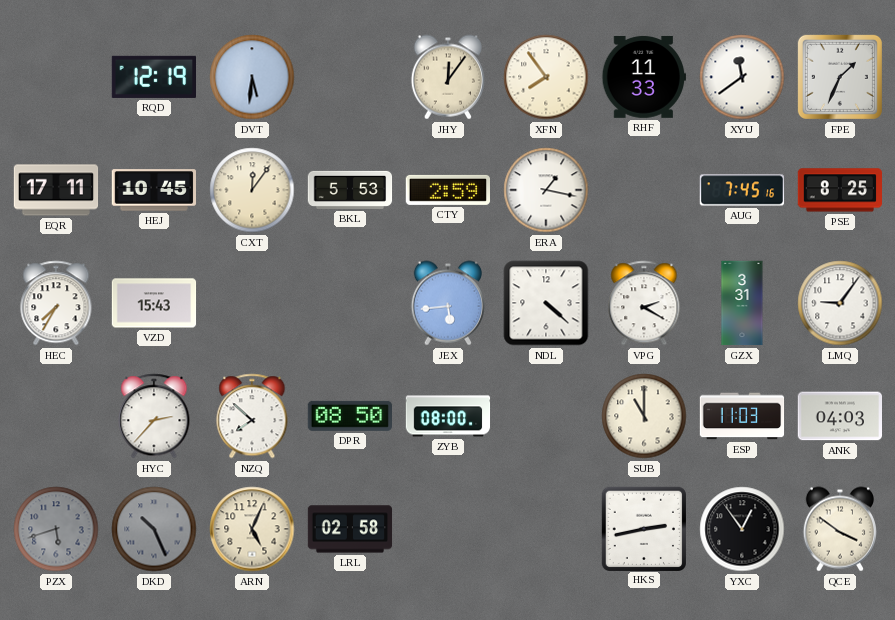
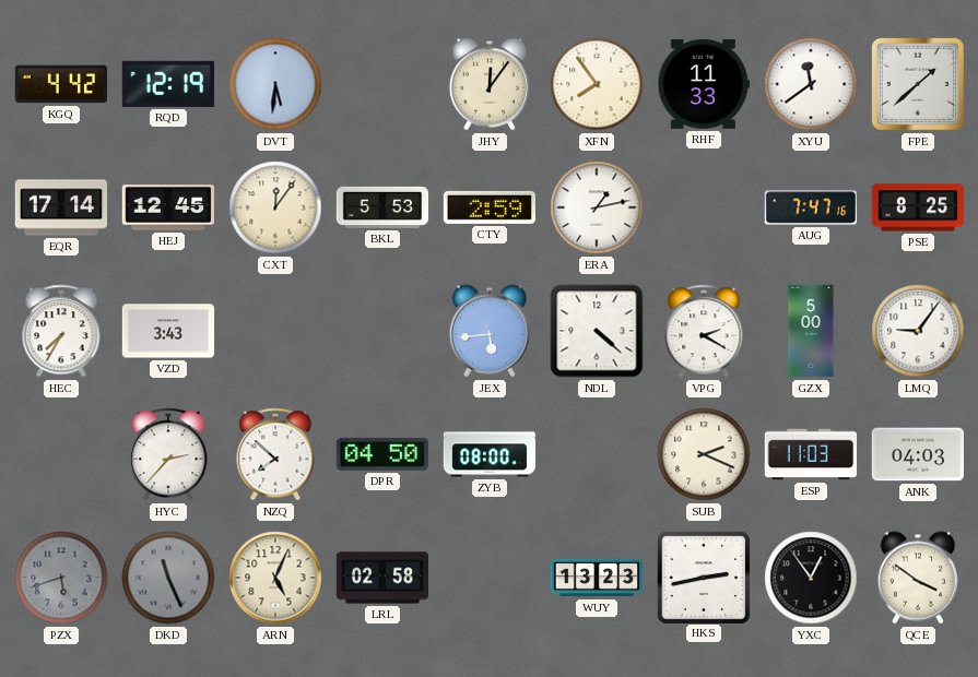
KGQ: none -> 4:42 (60, 84)
FPE: 1:34 -> 1:38 (918, 84)
EQR: 17:11 -> 17:14 (61, 207)
HEJ: 10:45 -> 12:45 (167, 207)
ERA: 1:17 -> 1:13 (597, 207)
AUG: 7:45 -> 7:47 (811, 207)
VZD: 15:43 -> 3:43 (168, 331)
GZX: 3:31 -> 5:00 (811, 331)
DPR: 08:50 -> 04:50 (381, 454)
SUB: 11:00 -> 2:19 (704, 454)
DKD: 10:26 -> 11:26 (168, 578)
WUY: none -> 13:23 (597, 578)
